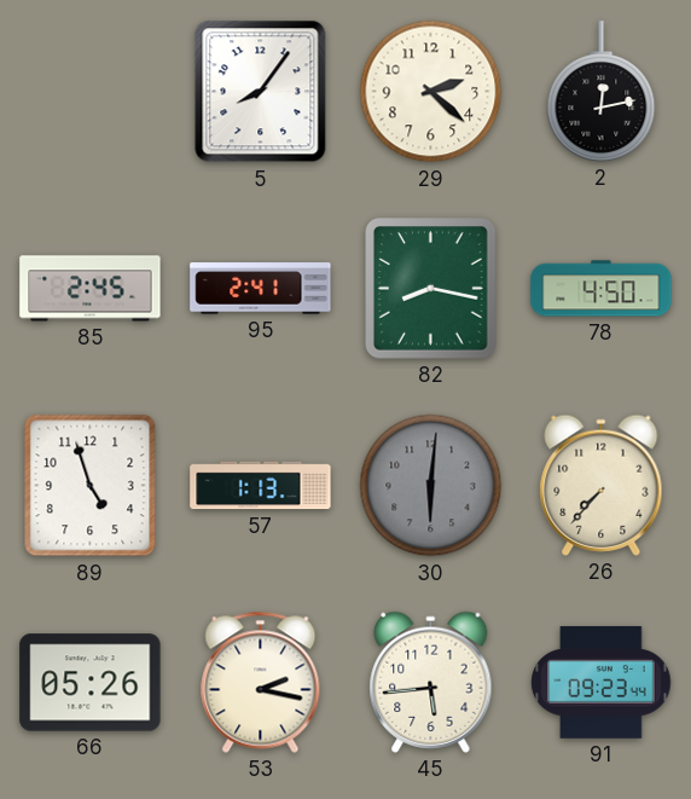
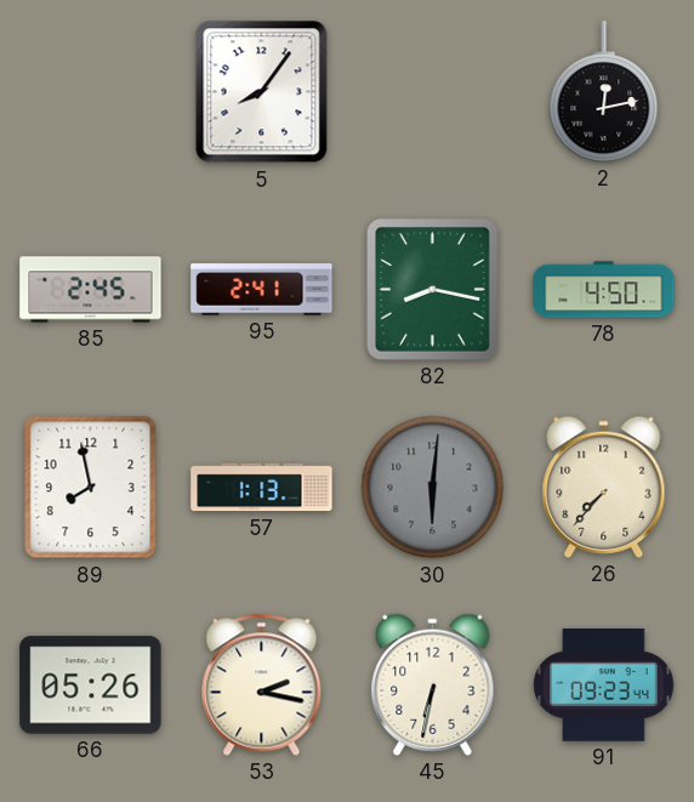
29: 2:22 -> none (431, 92)
89: 4:57 -> 7:58 (91, 488)
45: 5:44 -> 6:32 (433, 684)
